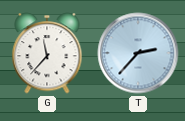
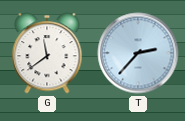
G: 11:37 -> 11:39 (47, 53)
